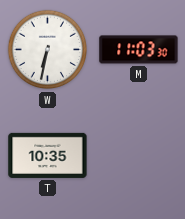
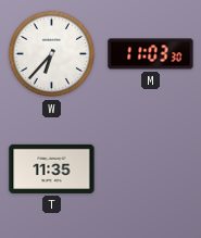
W: 6:32 -> 6:37 (52, 54)
T: 10:35 -> 11:35 (52, 168)
